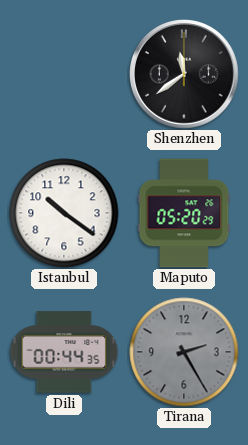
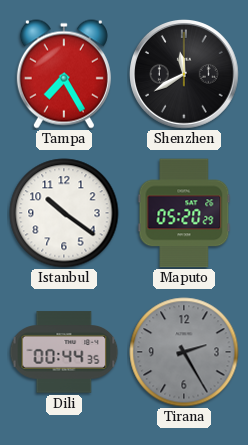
Tampa: none -> 7:25 (64, 74)
Shenzhen: 11:39 -> 11:40 (185, 75)
